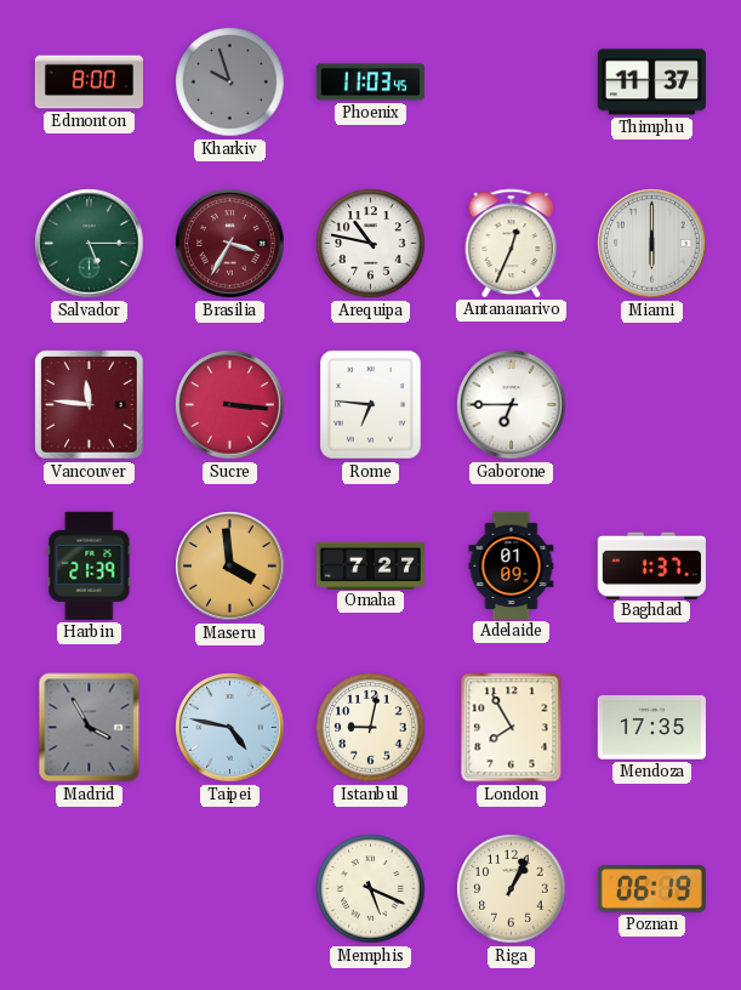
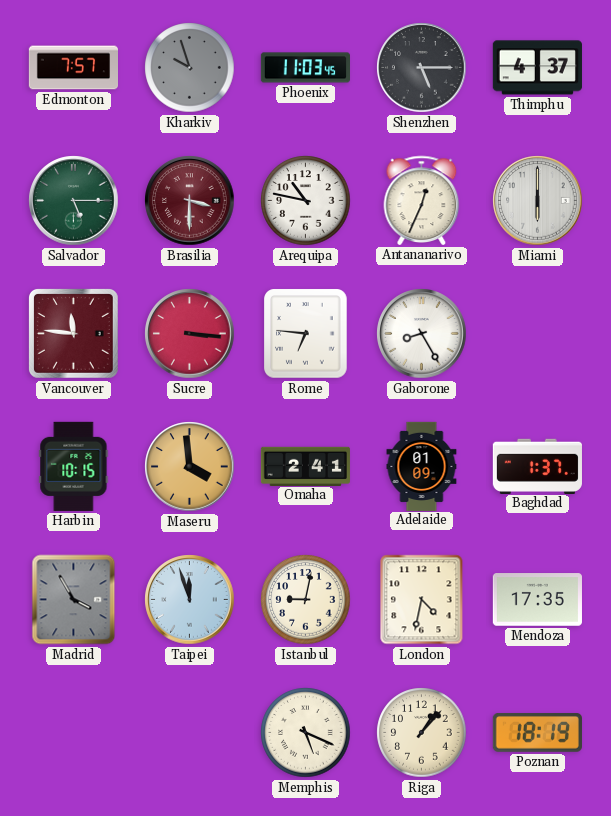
Edmonton: 8:00 -> 7:57 (73, 68)
Shenzhen: none -> 5:15 (422, 68)
Thimphu: 11:37 -> 4:37 (537, 68)
Brasilia: 3:35 -> 3:30 (190, 201)
Gaborone: 6:45 -> 8:25 (422, 334)
Harbin: 21:39 -> 10:15 (74, 466)
Omaha: 7:27 -> 2:41 (305, 466)
Taipei: 4:47 -> 11:57 (190, 600)
London: 7:55 -> 4:32 (422, 600)
Riga: 1:04 -> 1:07 (422, 733)
Poznan: 06:19 -> 18:19 (537, 733)
